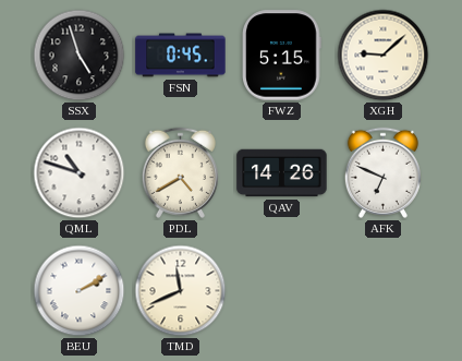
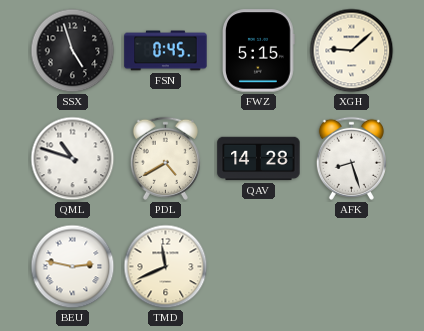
QAV: 14:26 -> 14:28 (259, 159)
AFK: 6:49 -> 8:27 (351, 158)
BEU: 2:10 -> 2:47 (73, 267)
